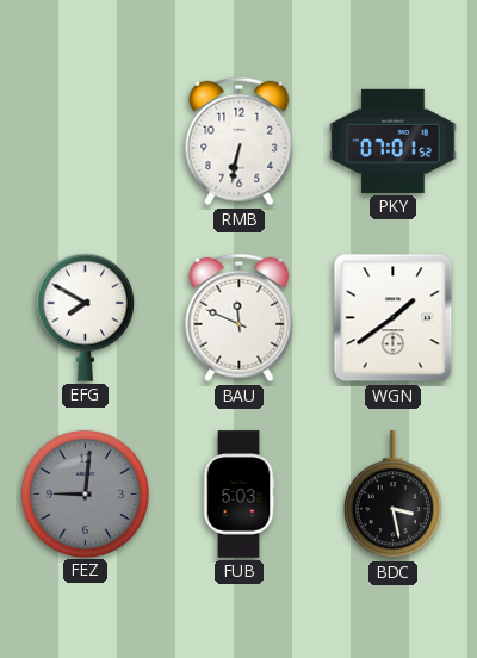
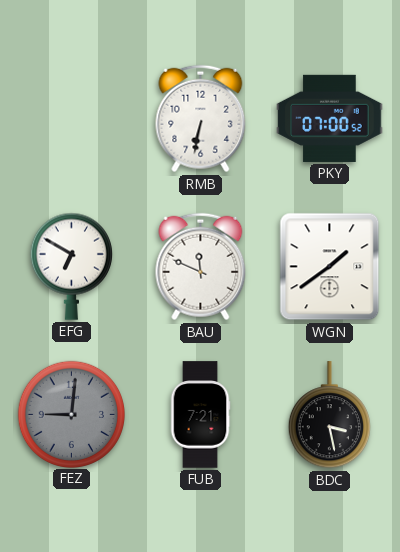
PKY: 07:01 -> 07:00 (330, 118)
EFG: 7:50 -> 6:50 (71, 266)
FUB: 5:03 -> 7:21 (200, 415)
